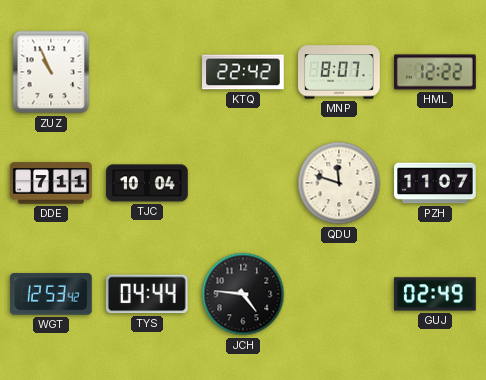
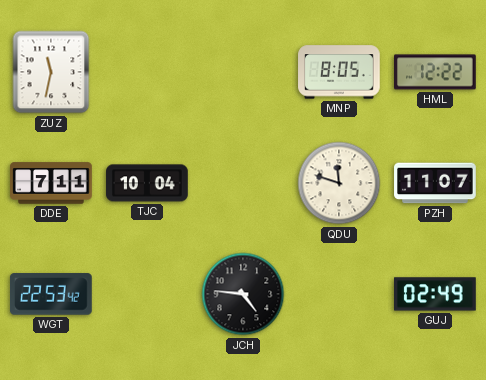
ZUZ: 10:56 -> 11:32 (51, 72)
KTQ: 22:42 -> none (244, 72)
MNP: 8:07 -> 8:05 (339, 72)
WGT: 12:53 -> 22:53 (52, 294)
TYS: 04:44 -> none (147, 294)
